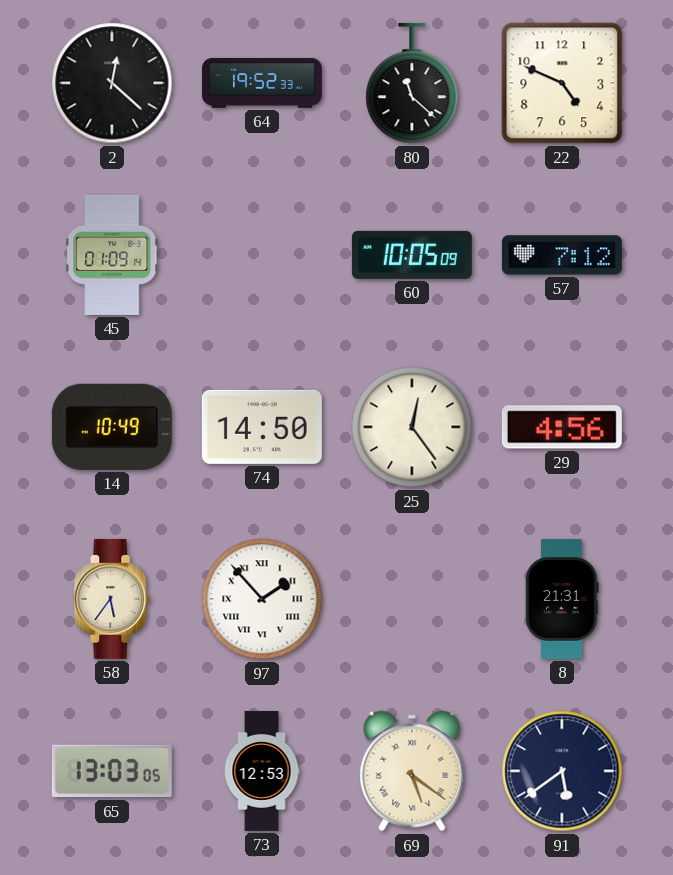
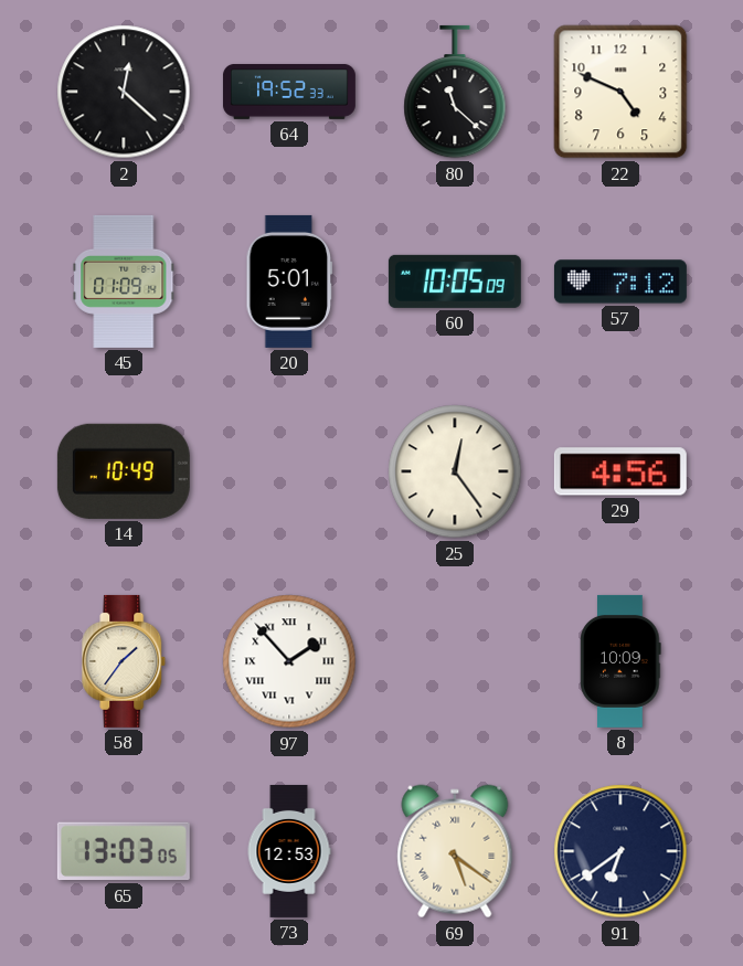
20: none -> 5:01 (289, 282)
74: 14:50 -> none (262, 427)
58: 5:36 -> 1:36 (124, 661)
8: 21:31 -> 10:09 (620, 661)
91: 5:39 -> 6:39 (620, 851)
